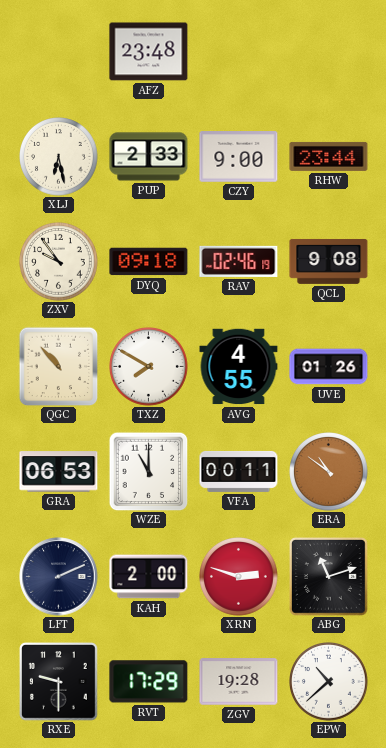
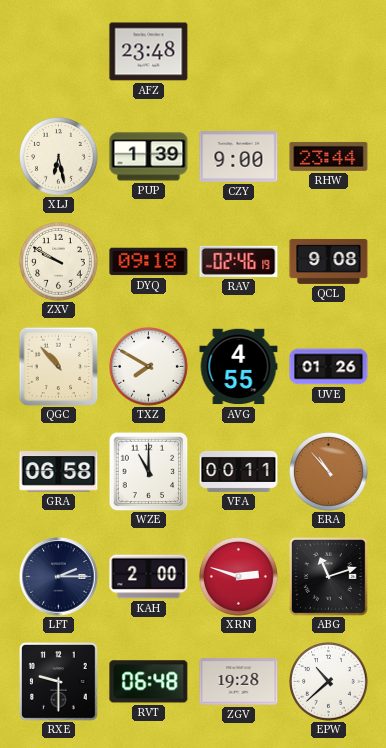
PUP: 2:33 -> 1:39 (149, 157)
ZXV: 9:54 -> 9:50 (59, 262)
GRA: 06:53 -> 06:58 (59, 472)
ERA: 10:51 -> 10:53 (329, 472)
LFT: 2:11 -> 2:15 (59, 577)
RVT: 17:29 -> 06:48 (149, 682)
